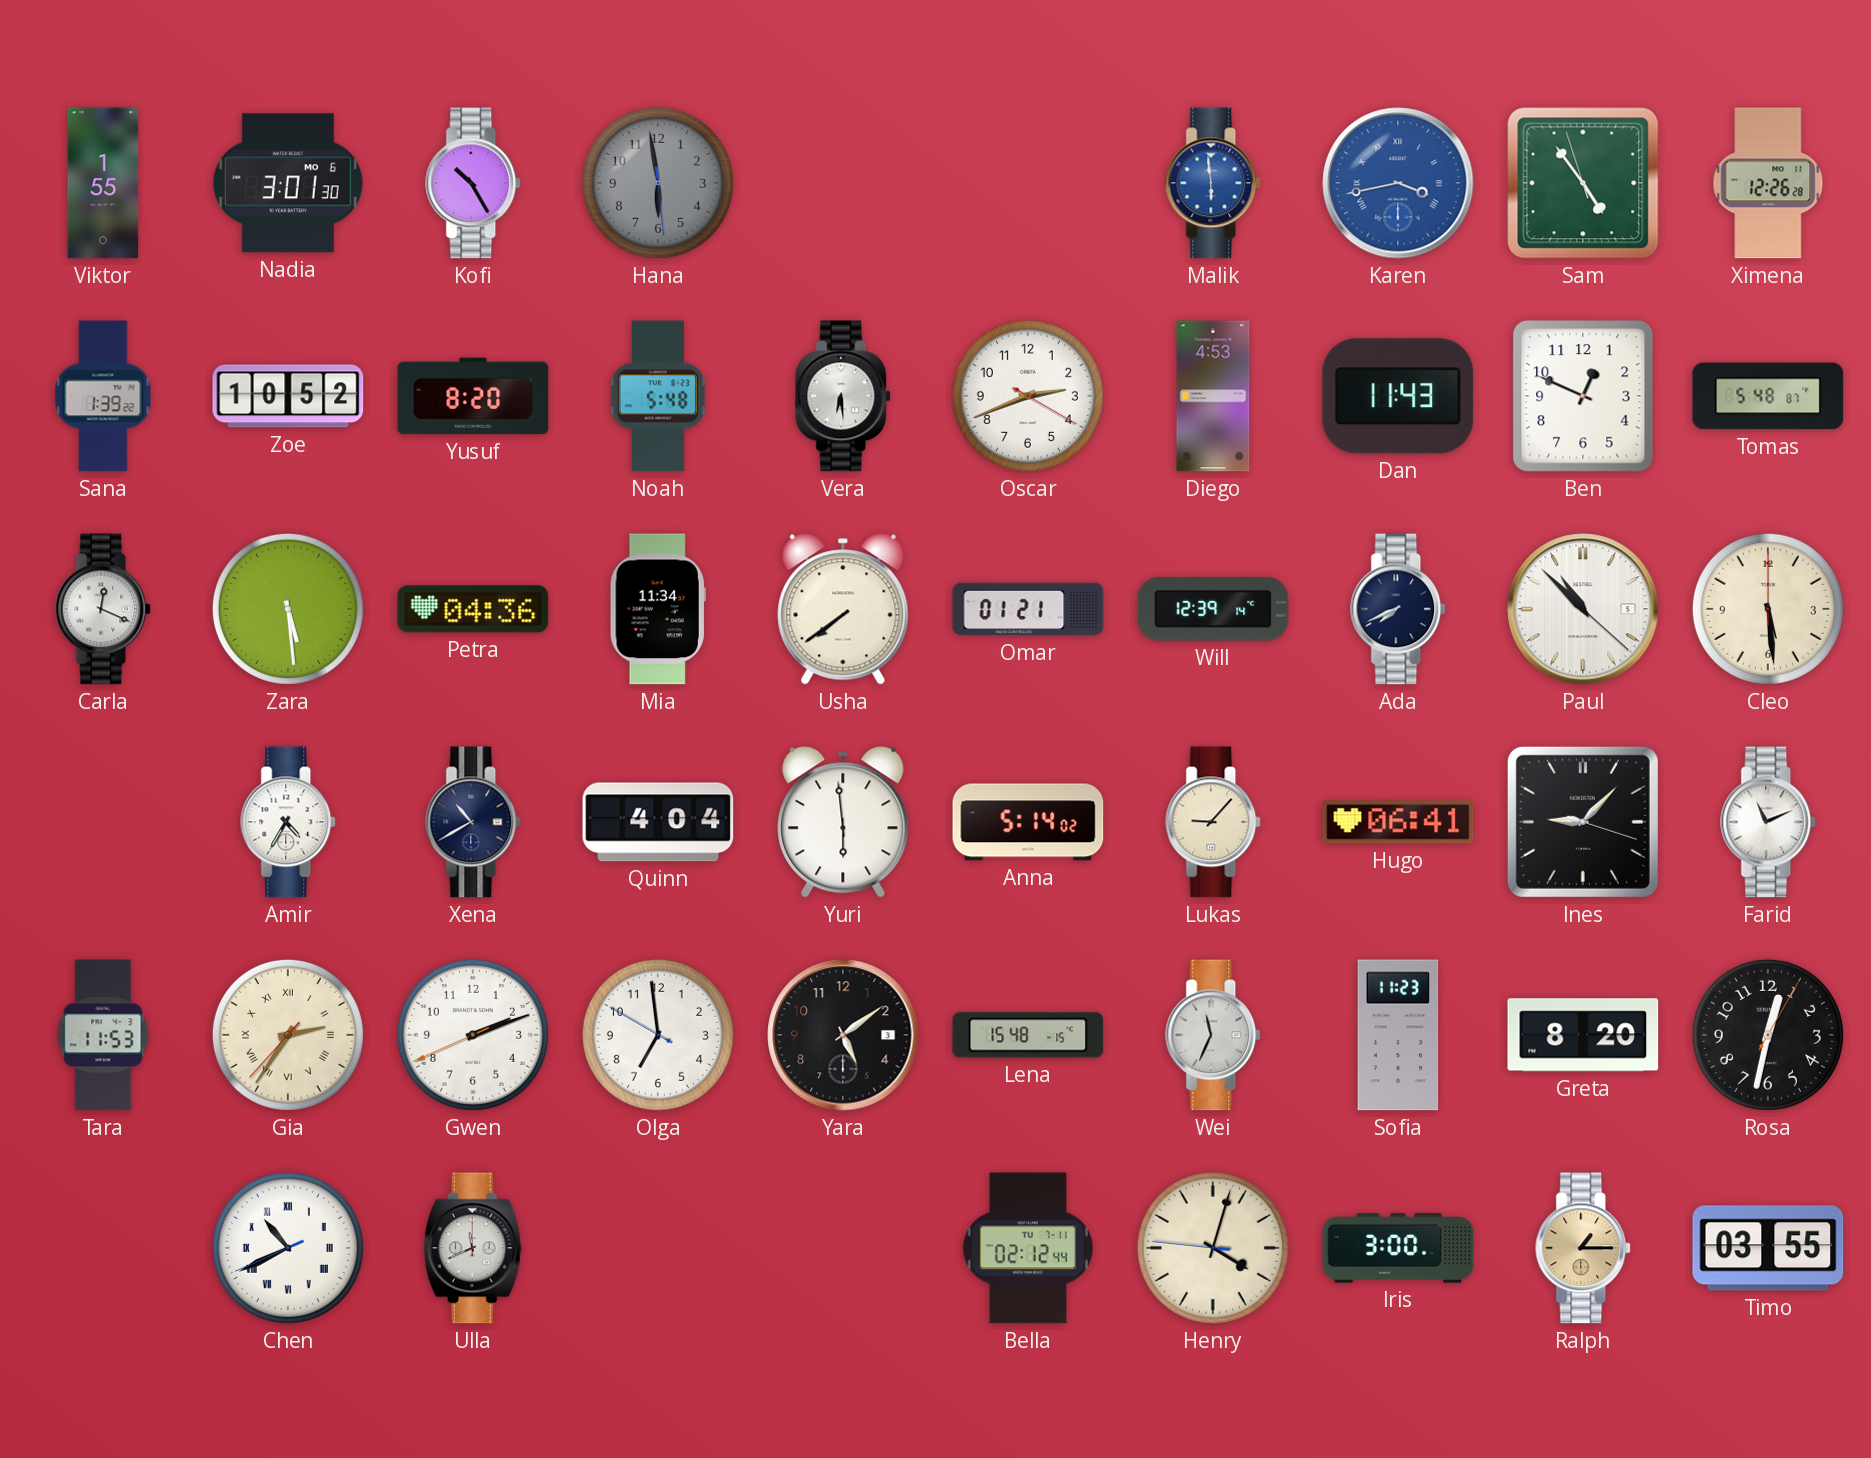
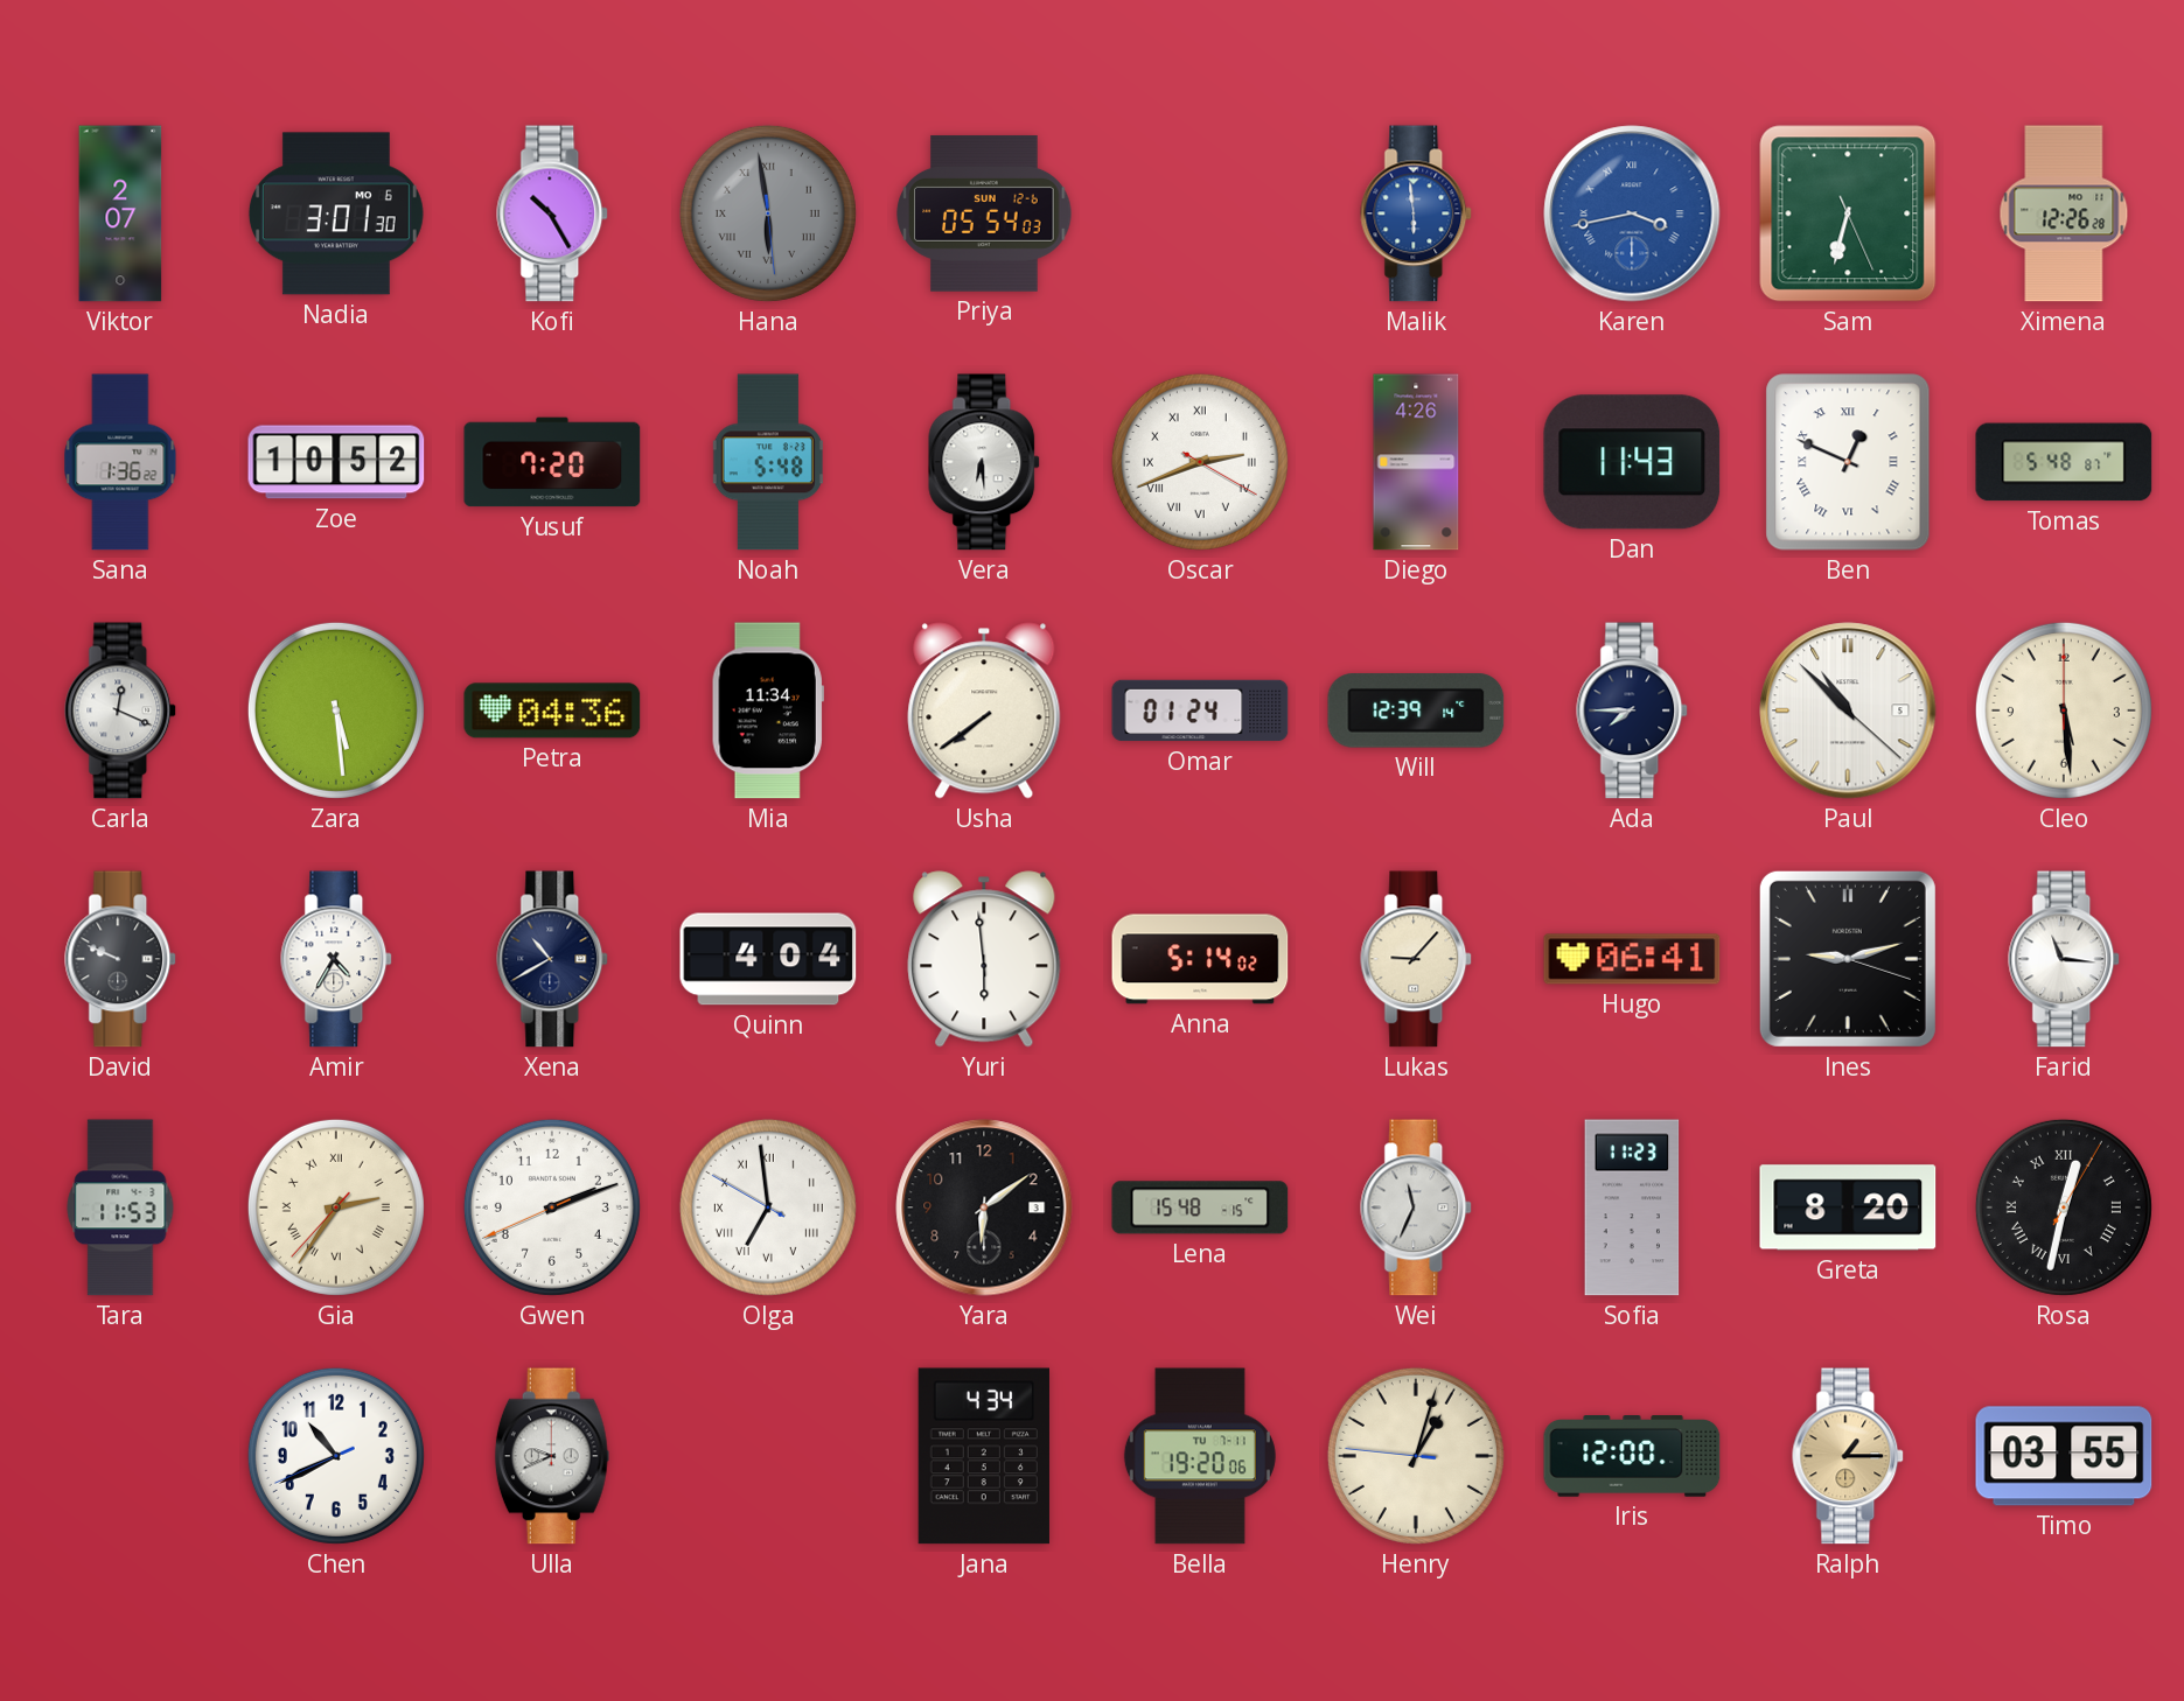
Viktor: 1:55 -> 2:07 (120, 213)
Hana numerals: Arabic -> Roman (768, 213)
Priya: none -> 05:54 (984, 213)
Sam: 4:53 -> 6:32 (1848, 213)
Sana: 1:39 -> 1:36 (120, 462)
Yusuf: 8:20 -> 7:20 (552, 462)
Oscar numerals: Arabic -> Roman (1200, 462)
Diego: 4:53 -> 4:26 (1416, 462)
Ben numerals: Arabic -> Roman (1848, 462)
Omar: 01:21 -> 01:24 (1200, 710)
Ada: 7:41 -> 7:45 (1633, 710)
David: none -> 9:49 (121, 959)
Ines: 9:07 -> 9:12 (1848, 959)
Farid: 11:11 -> 11:16 (2065, 959)
Olga numerals: Arabic -> Roman (768, 1207)
Yara: 5:09 -> 6:09 (984, 1207)
Rosa numerals: Arabic -> Roman (2064, 1207)
Chen numerals: Roman -> Arabic (336, 1456)
Ulla: 11:41 -> 9:41 (552, 1456)
Jana: none -> 4:34 (984, 1456)
Bella: 02:12 -> 19:20 (1200, 1456)
Henry: 4:02 -> 1:02 (1416, 1456)
Iris: 3:00 -> 12:00 (1632, 1457)
